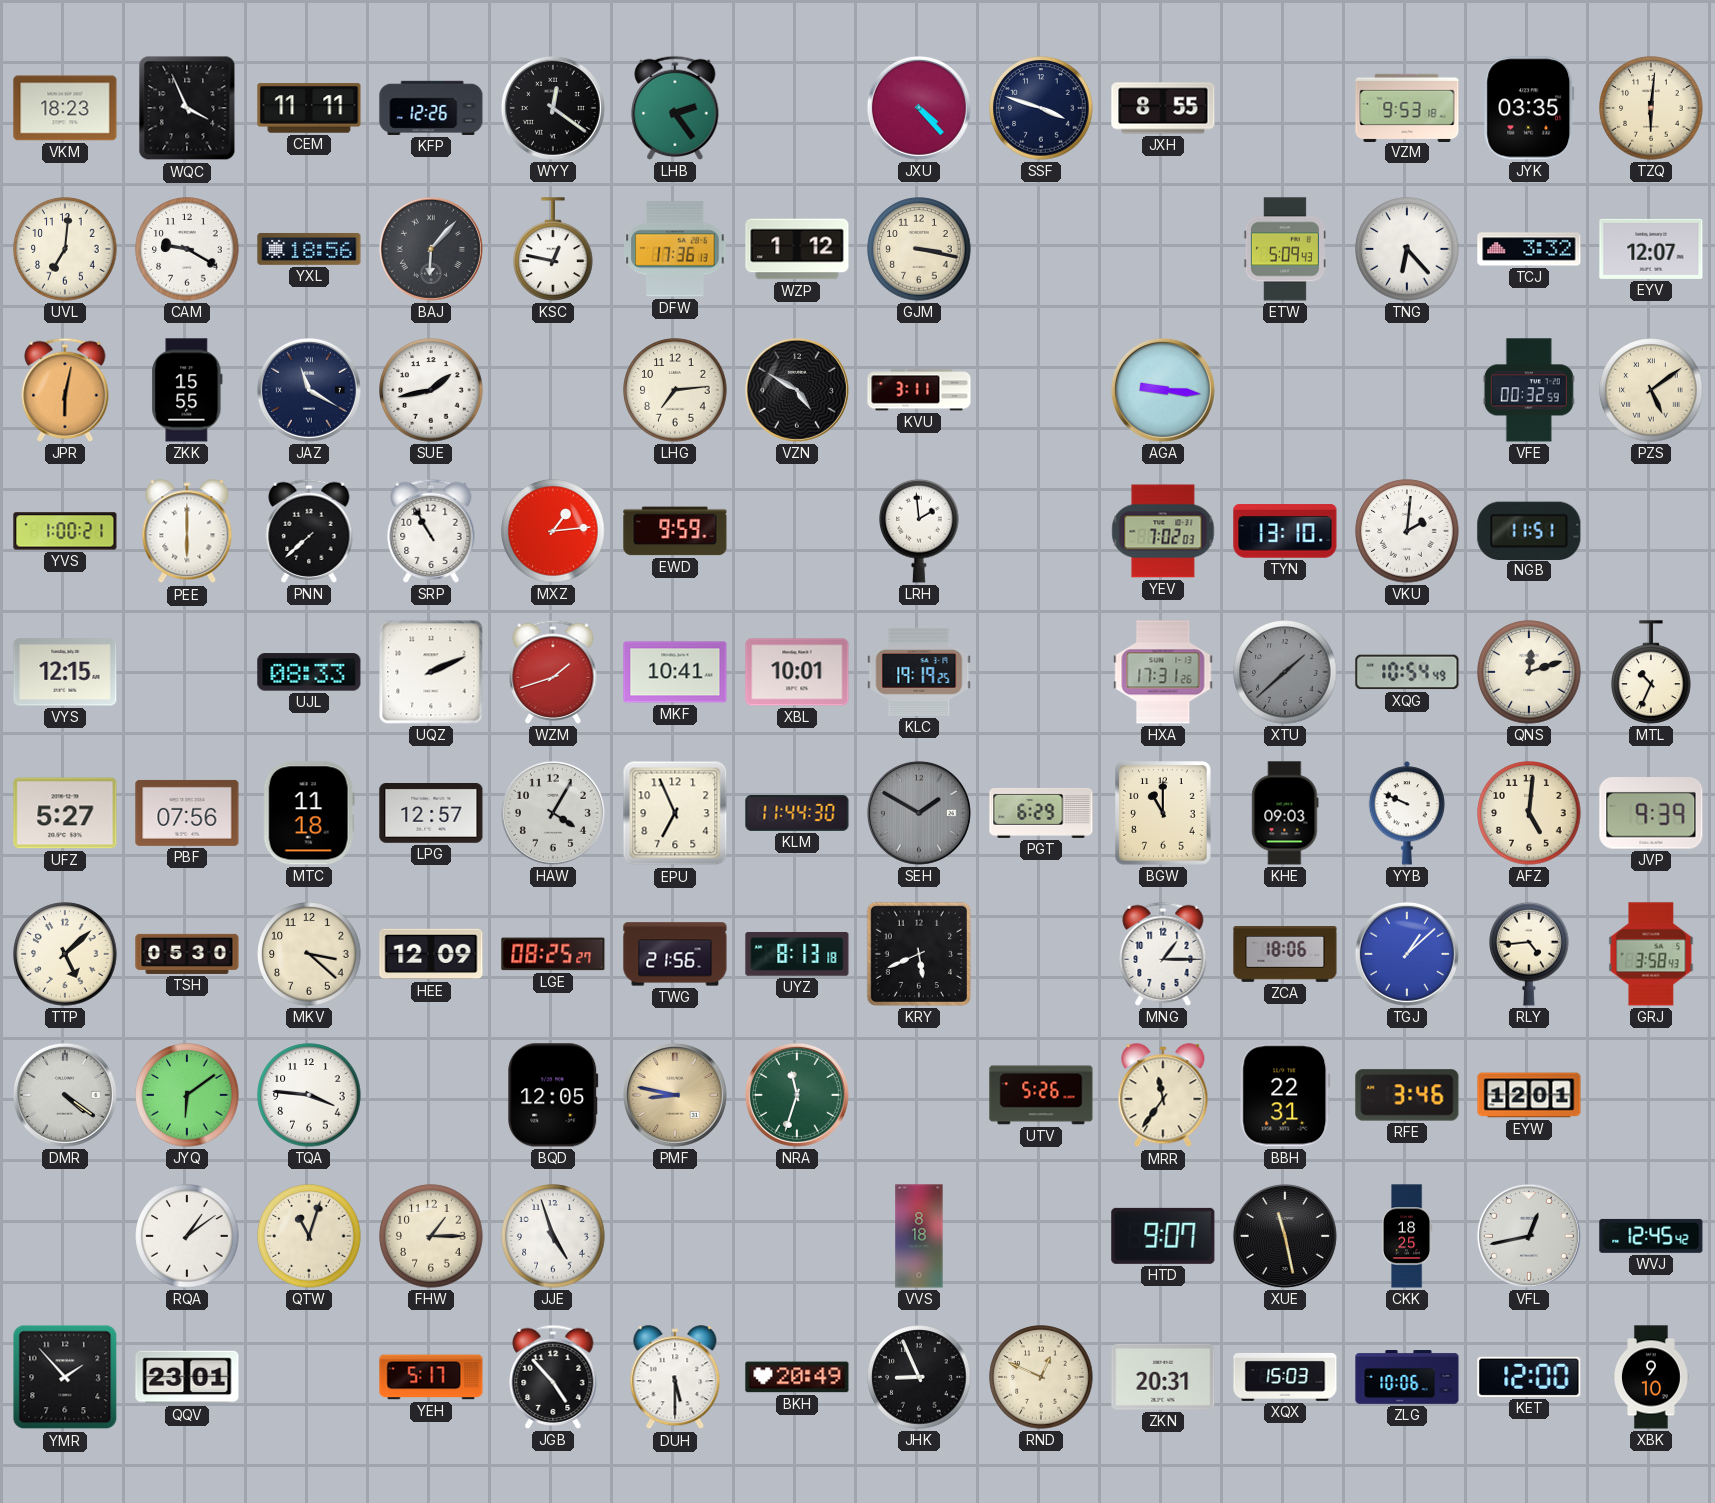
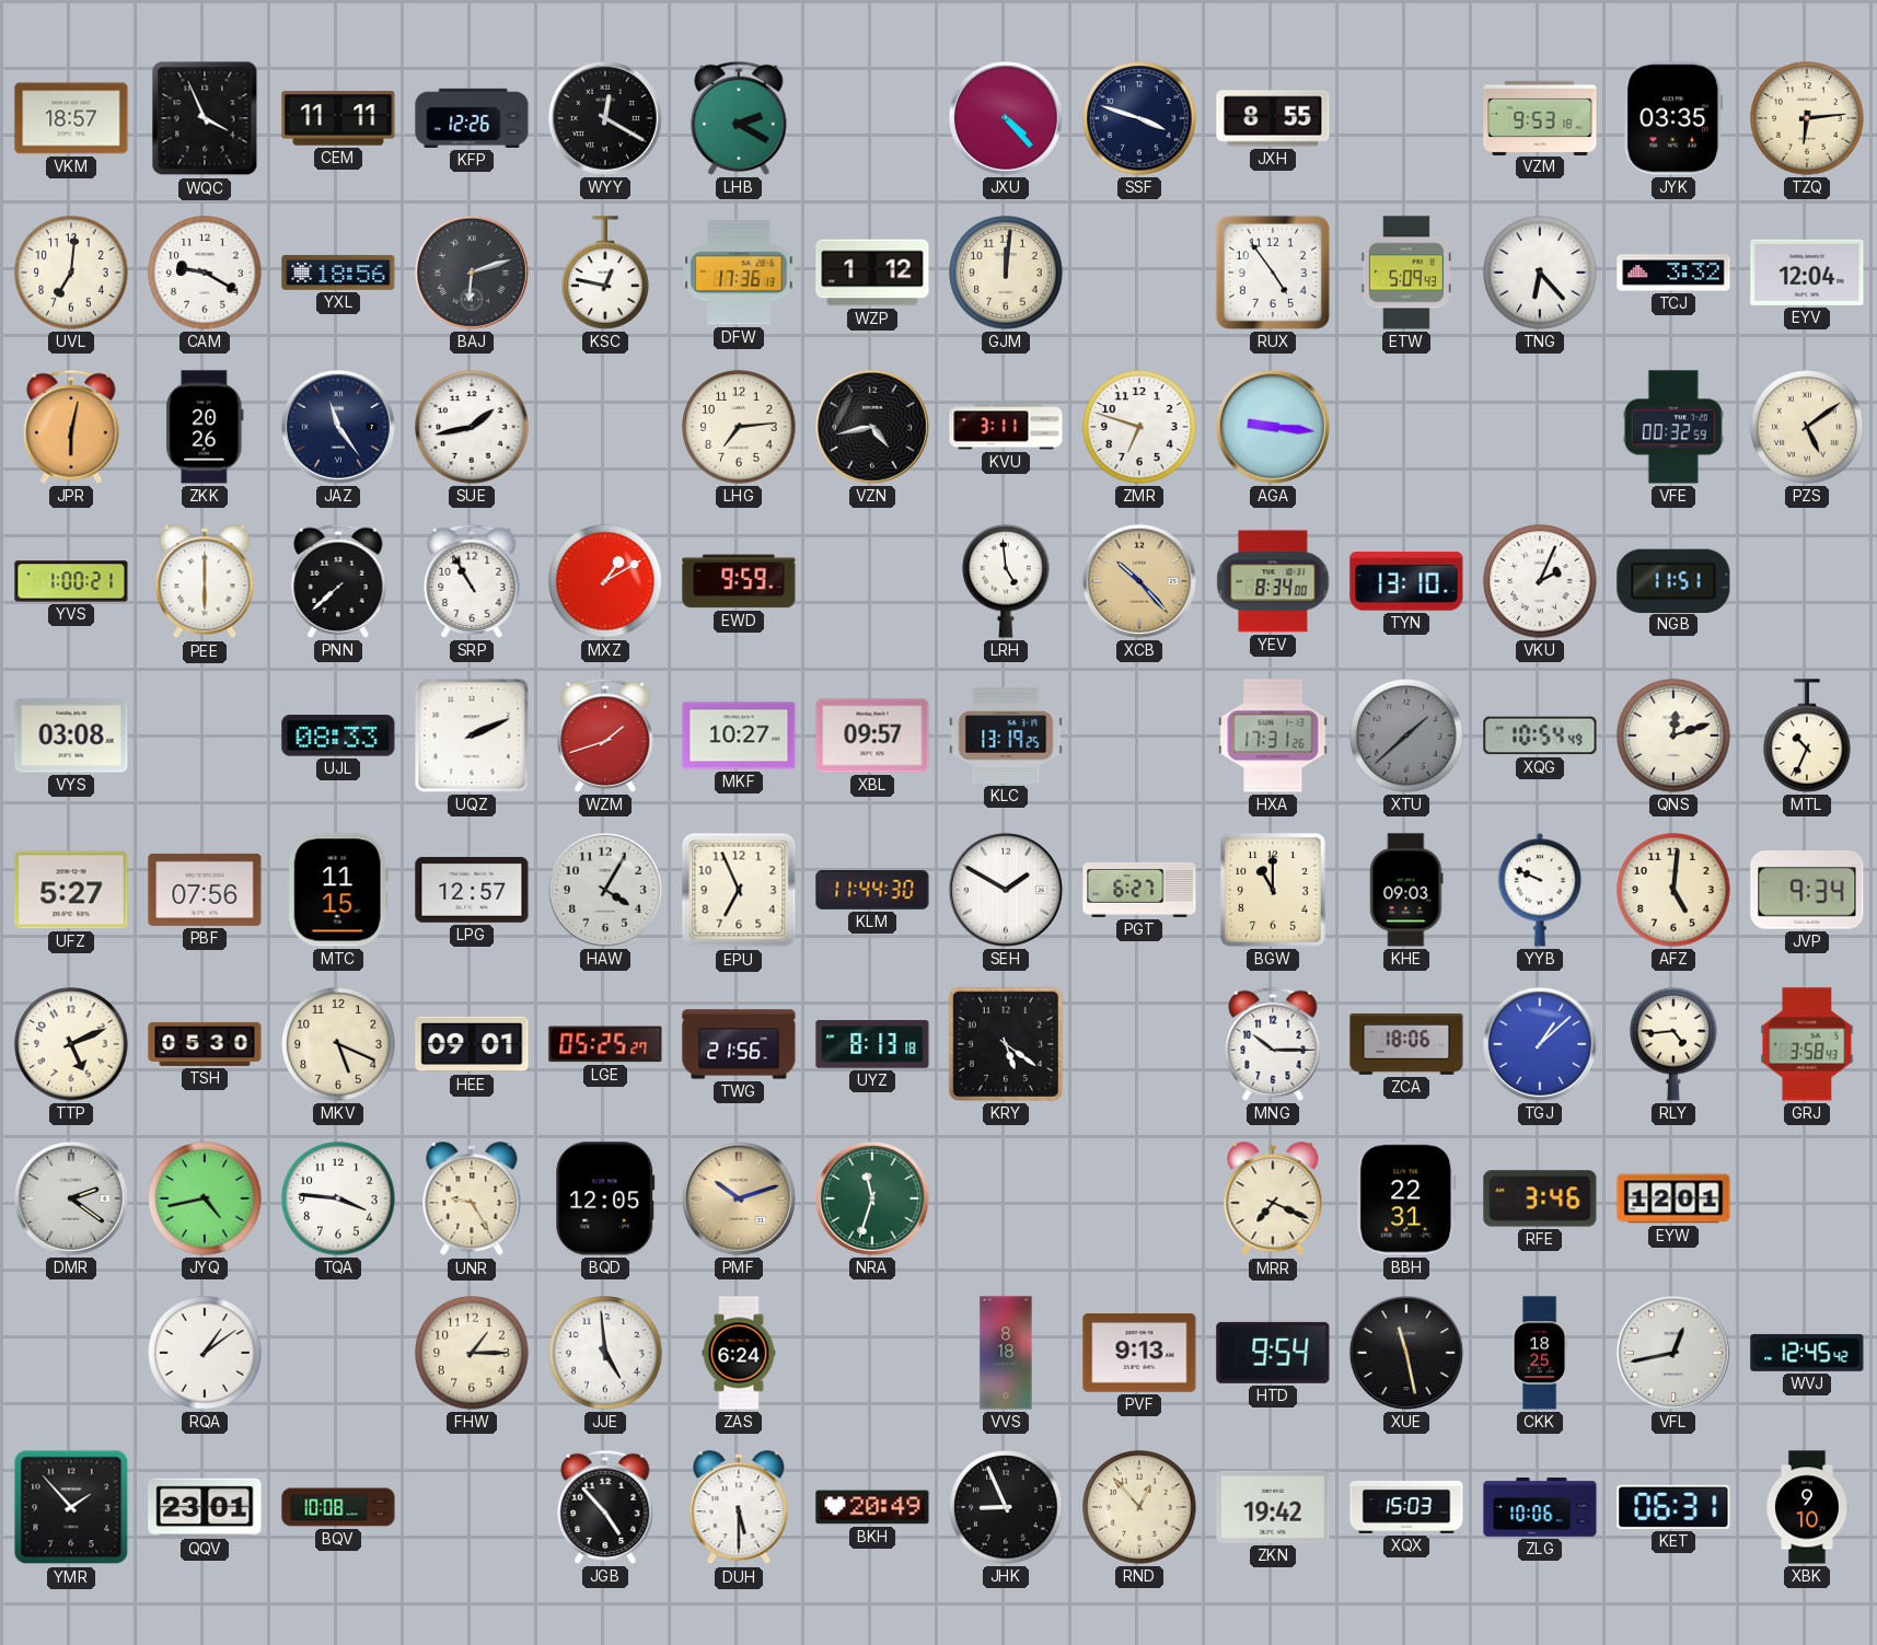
VKM: 18:23 -> 18:57 (71, 118)
WYY: 12:21 -> 12:20 (605, 118)
LHB: 2:24 -> 2:20 (739, 118)
TZQ: 6:01 -> 6:14 (1807, 118)
BAJ: 6:07 -> 6:12 (472, 273)
GJM: 3:17 -> 12:01 (1006, 273)
RUX: none -> 4:54 (1273, 273)
EYV: 12:07 -> 12:04 (1807, 273)
ZKK: 15:55 -> 20:26 (205, 427)
JAZ: 11:20 -> 11:24 (338, 427)
VZN: 4:50 -> 4:43 (872, 427)
ZMR: none -> 6:48 (1139, 427)
MXZ: 1:14 -> 1:10 (605, 581)
LRH: 1:59 -> 4:59 (1006, 581)
XCB: none -> 10:23 (1139, 581)
YEV: 7:02 -> 8:34 (1273, 581)
VKU: 2:01 -> 2:04 (1540, 581)
VYS: 12:15 -> 03:08 (71, 735)
MKF: 10:41 -> 10:27 (739, 735)
XBL: 10:01 -> 09:57 (872, 735)
KLC: 19:19 -> 13:19 (1006, 735)
MTC: 11:18 -> 11:15 (338, 890)
SEH dial: grey -> white (1006, 890)
PGT: 6:29 -> 6:27 (1139, 890)
JVP: 9:39 -> 9:34 (1807, 890)
TTP: 5:08 -> 5:11 (71, 1044)
MKV: 3:22 -> 5:19 (338, 1044)
HEE: 12:09 -> 09:01 (472, 1044)
LGE: 08:25 -> 05:25 (605, 1044)
KRY: 5:41 -> 5:21 (1006, 1044)
MNG: 1:15 -> 10:15 (1273, 1044)
DMR: 4:21 -> 2:21 (71, 1198)
JYQ: 6:09 -> 4:43 (205, 1198)
UNR: none -> 9:25 (472, 1200)
PMF: 8:47 -> 10:12 (739, 1198)
UTV: 5:26 -> none (1041, 1095)
MRR: 11:36 -> 7:19 (1273, 1200)
QTW: 11:03 -> none (309, 1236)
JJE: 4:57 -> 4:59 (605, 1353)
ZAS: none -> 6:24 (739, 1353)
PVF: none -> 9:13 (1139, 1353)
HTD: 9:07 -> 9:54 (1273, 1353)
BQV: none -> 10:08 (338, 1507)
YEH: 5:17 -> none (431, 1377)
RND: 12:49 -> 12:53 (1139, 1507)
ZKN: 20:31 -> 19:42 (1273, 1507)
KET: 12:00 -> 06:31 (1673, 1507)
